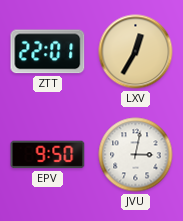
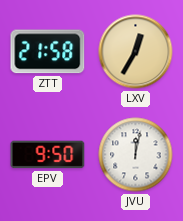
ZTT: 22:01 -> 21:58 (48, 52)
JVU: 3:02 -> 12:02 (136, 155)
